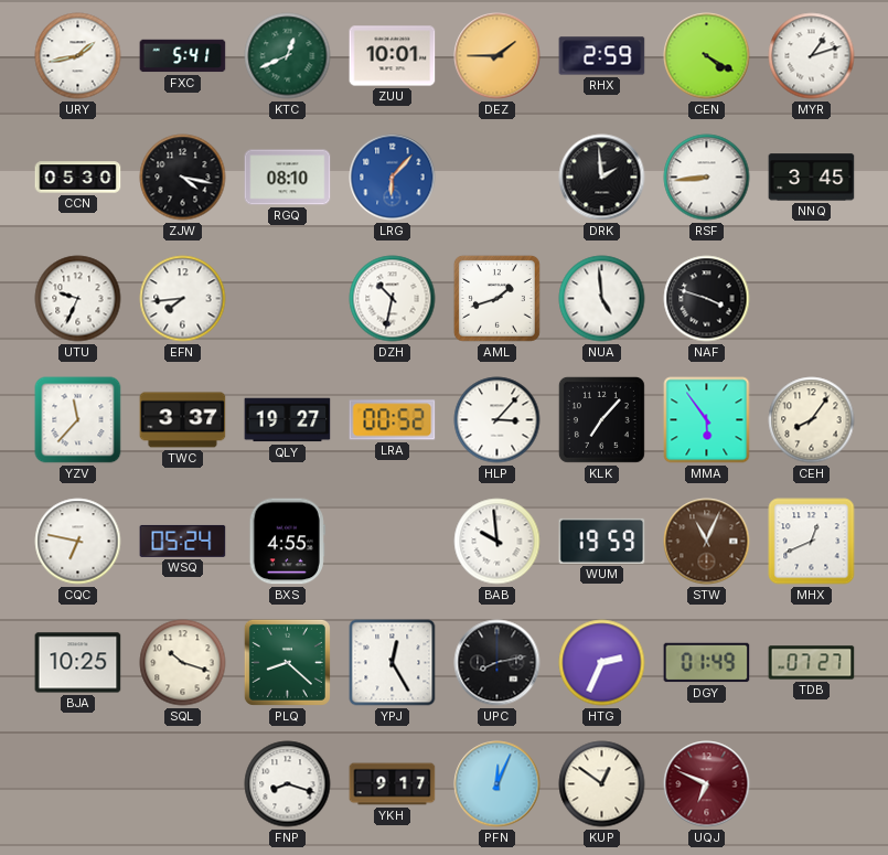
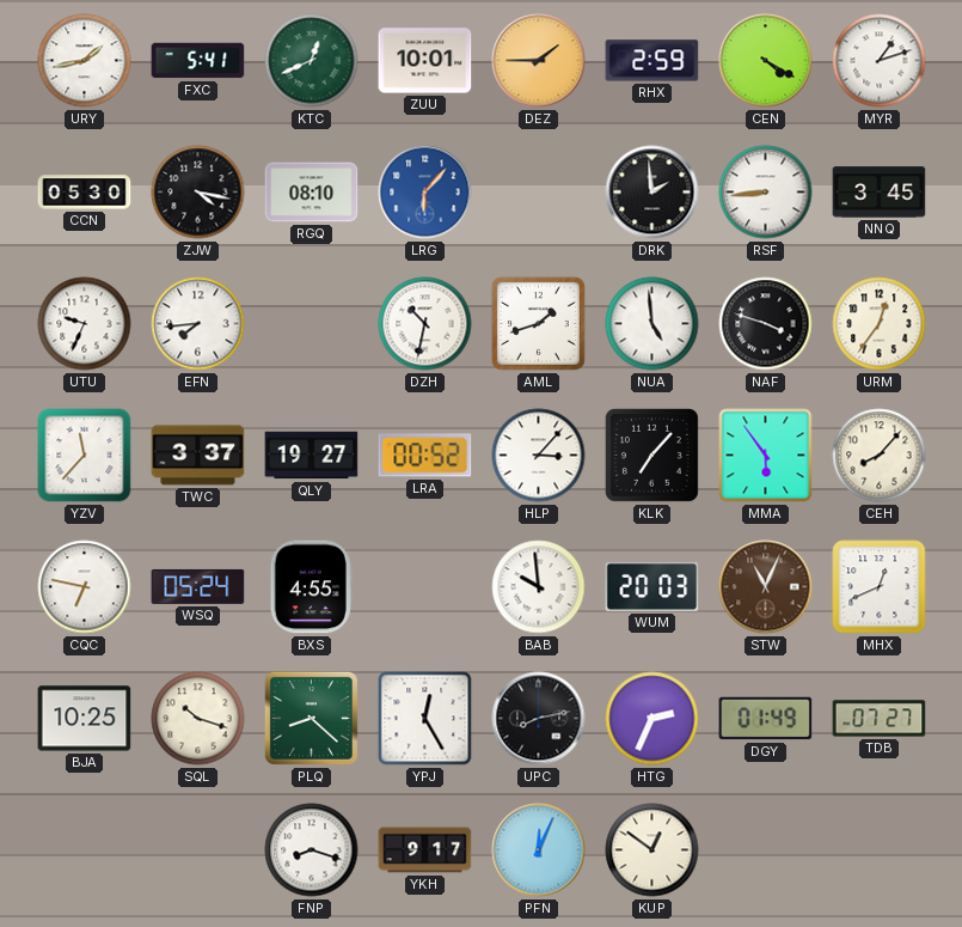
URM: none -> 12:36 (880, 324)
CEH: 8:06 -> 8:07 (880, 456)
WUM: 19:59 -> 20:03 (652, 586)
UQJ: 6:49 -> none (707, 784)
